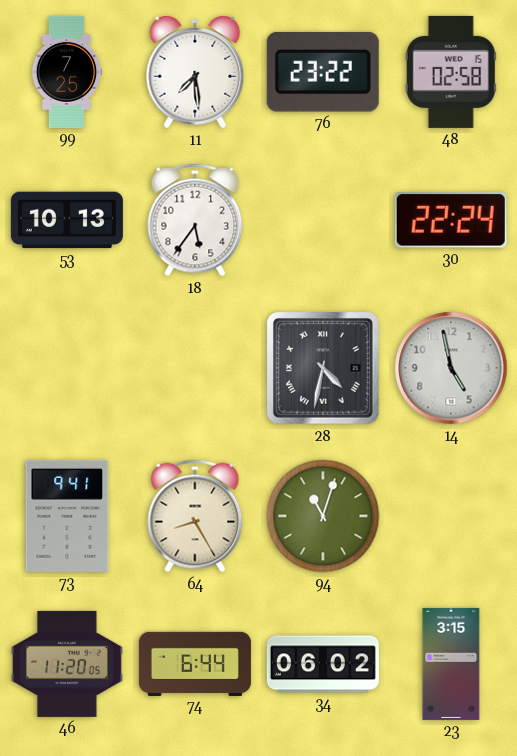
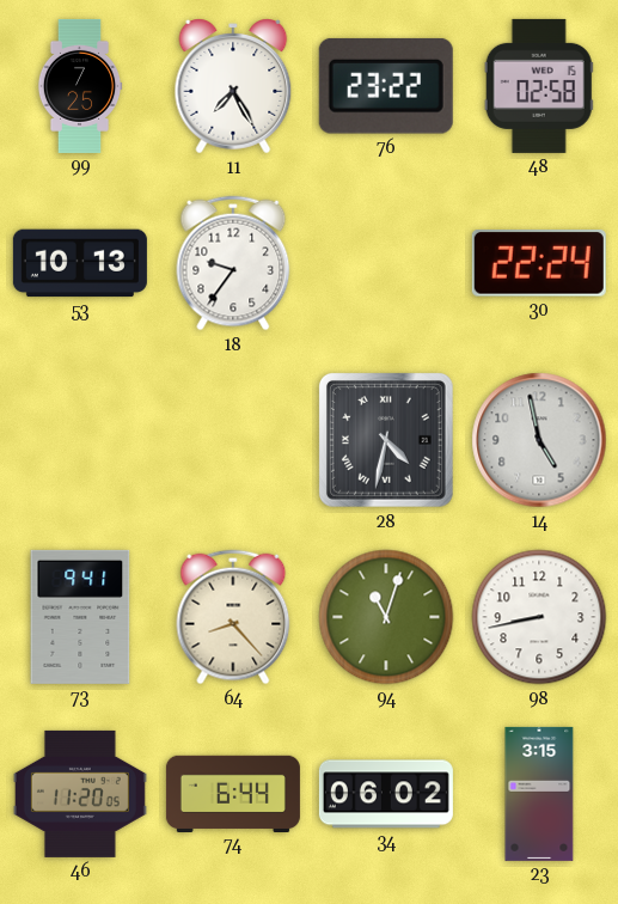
11: 7:29 -> 7:25 (233, 86)
18: 5:36 -> 9:36 (233, 263)
64: 8:25 -> 8:23 (233, 617)
98: none -> 8:43 (539, 617)
